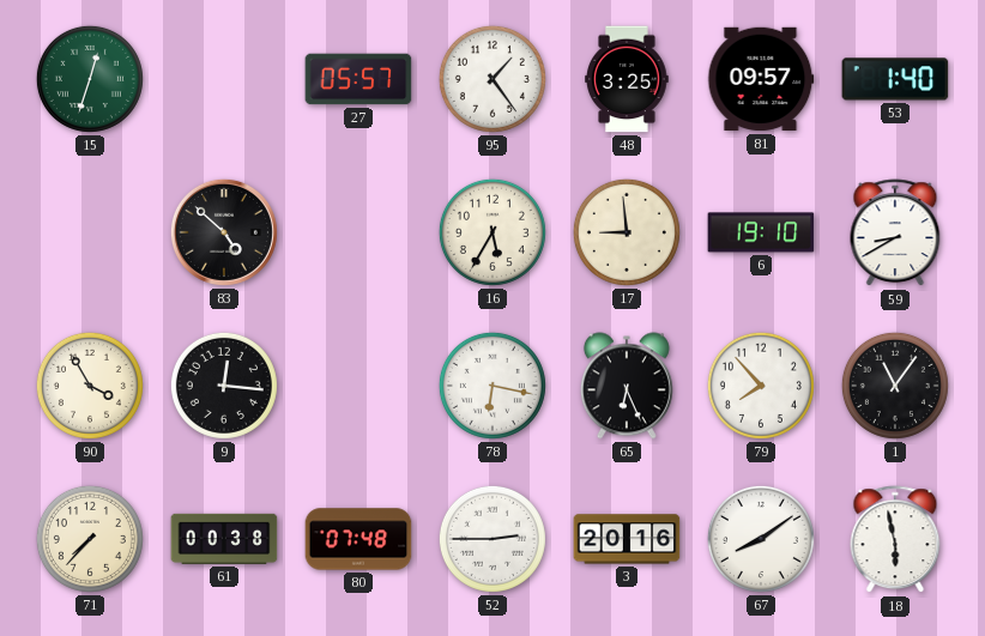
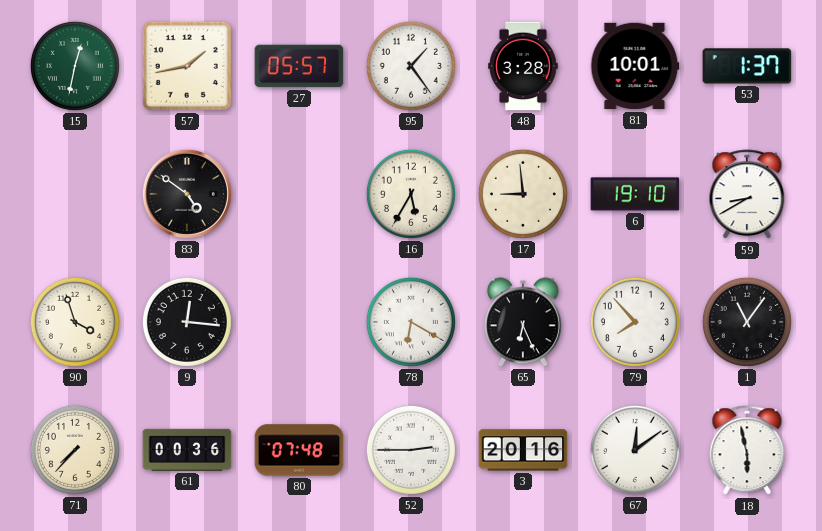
15: 12:33 -> 12:32 (75, 66)
57: none -> 1:43 (187, 66)
48: 3:25 -> 3:28 (523, 66)
81: 09:57 -> 10:01 (635, 66)
53: 1:40 -> 1:37 (747, 66)
83: 4:52 -> 4:51 (187, 194)
90: 3:55 -> 3:57 (75, 322)
78: 6:17 -> 6:20 (411, 322)
61: 00:38 -> 00:36 (187, 450)
67: 8:09 -> 12:09 (635, 450)
